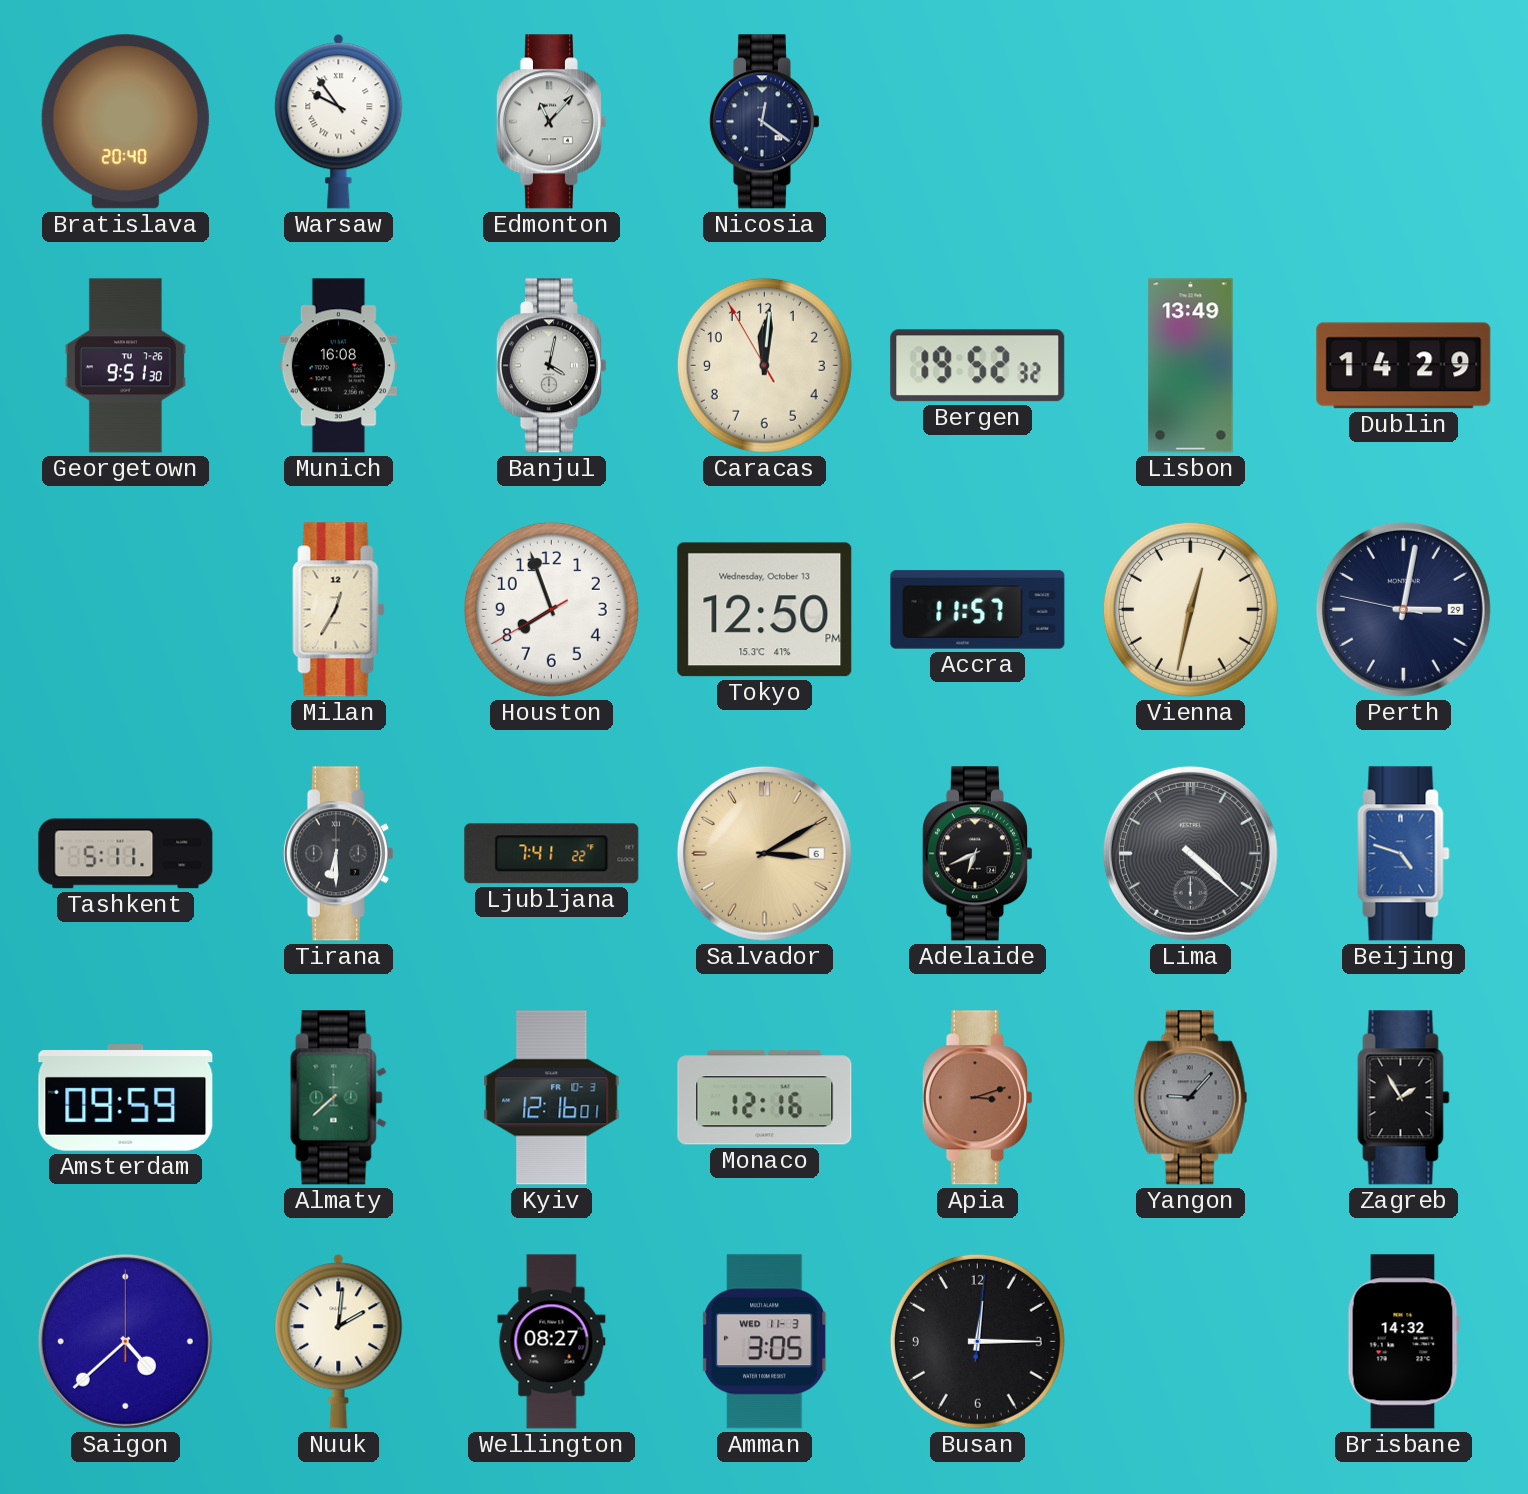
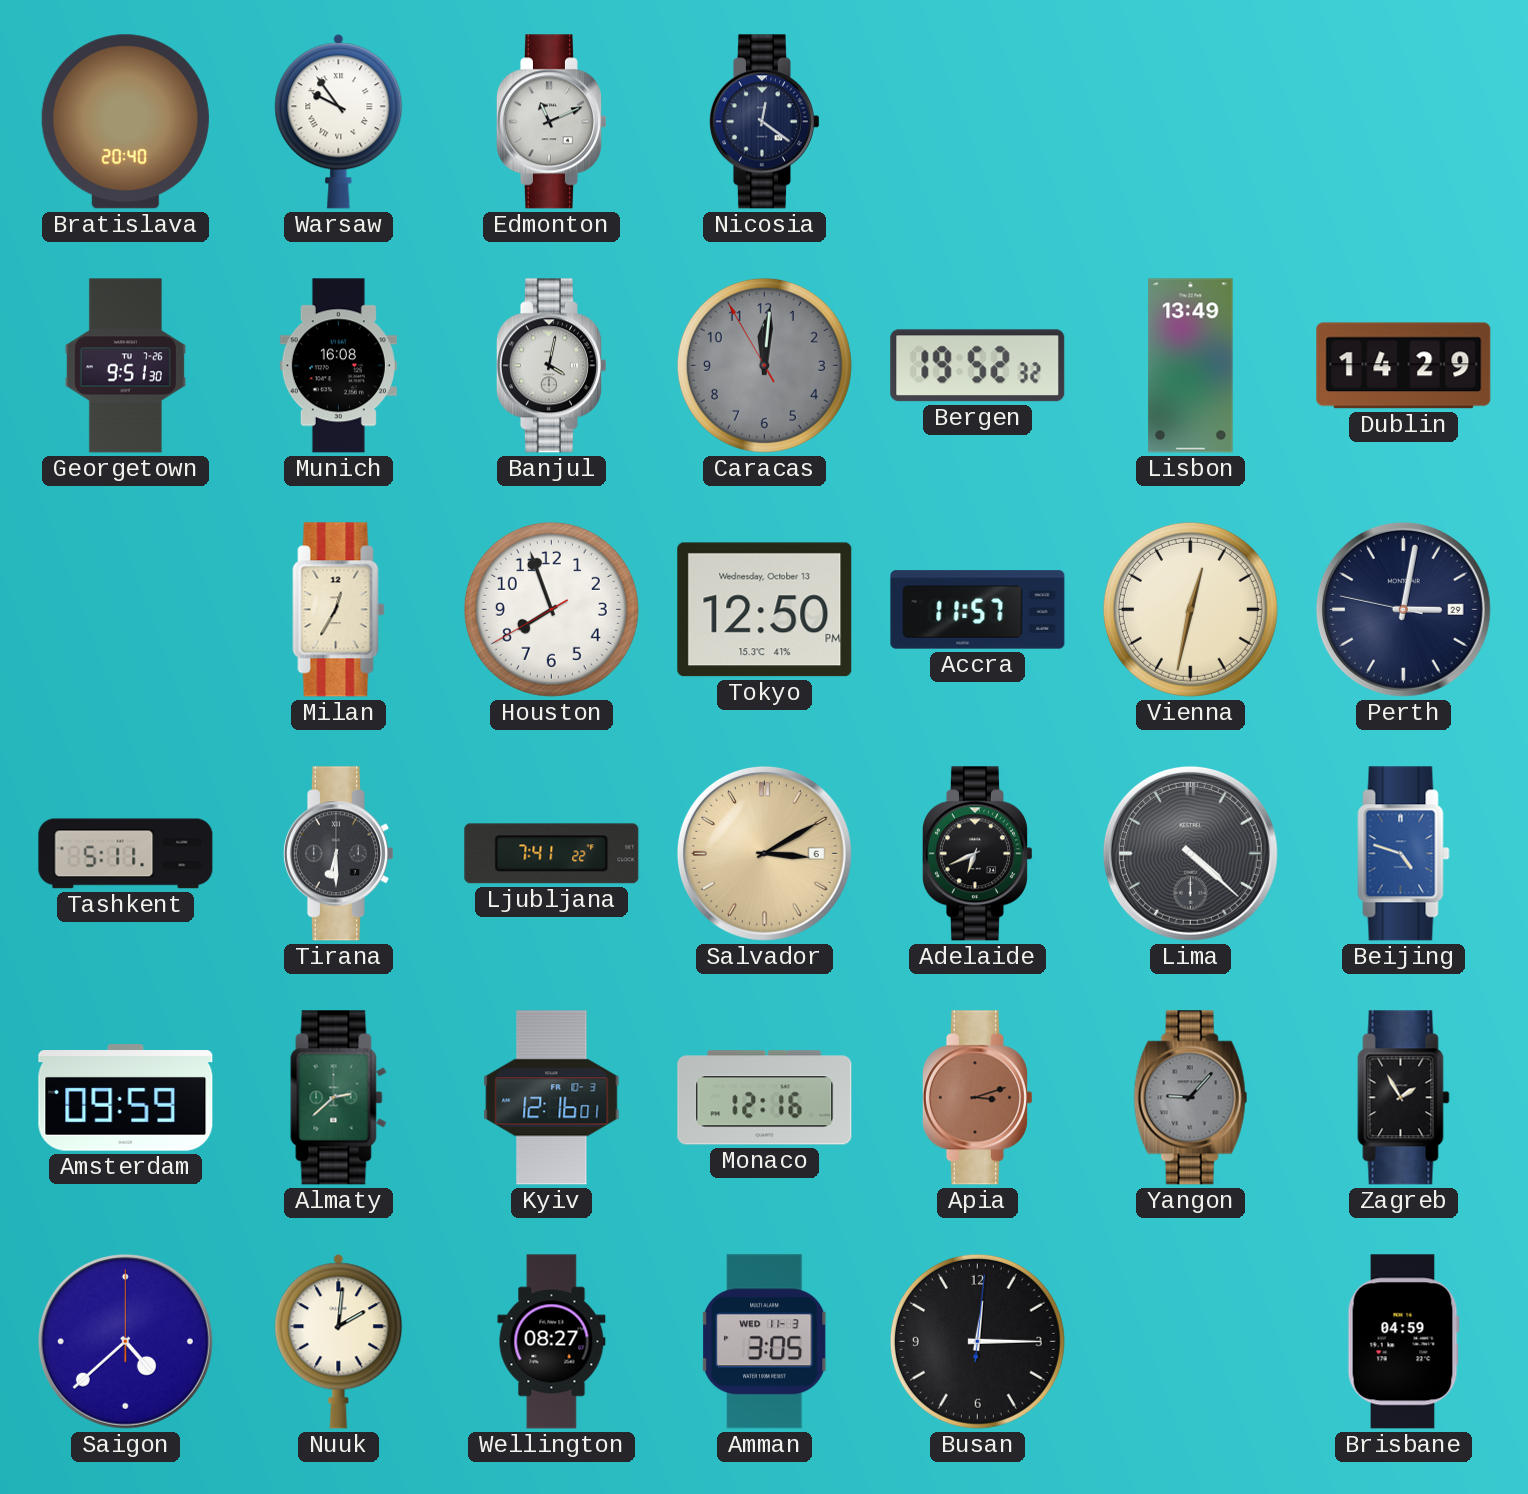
Edmonton: 11:07 -> 11:11 (551, 122)
Caracas dial: cream -> grey (764, 365)
Almaty: 7:38 -> 2:38 (339, 1098)
Brisbane: 14:32 -> 04:59 (1403, 1342)
